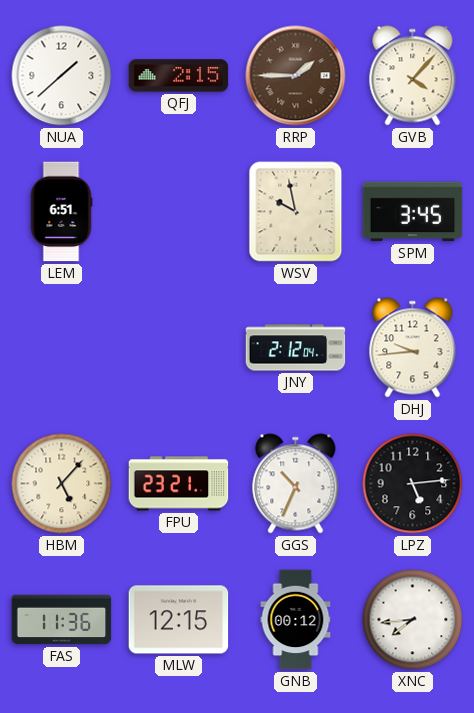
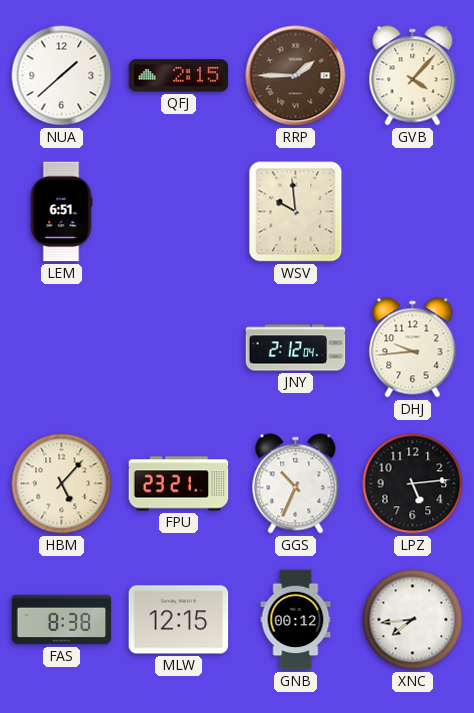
WSV: 9:58 -> 9:59 (296, 212)
SPM: 3:45 -> none (413, 212)
FAS: 11:36 -> 8:38 (62, 620)
